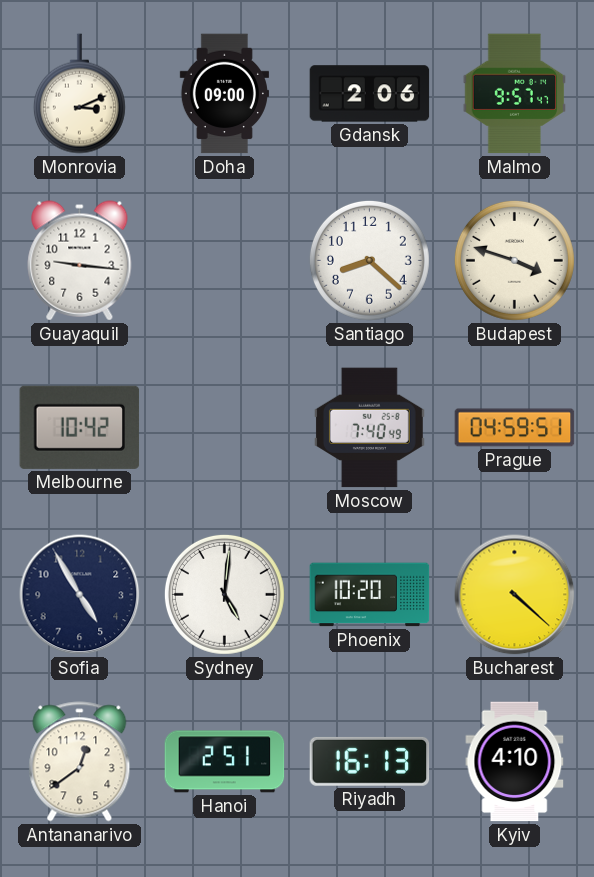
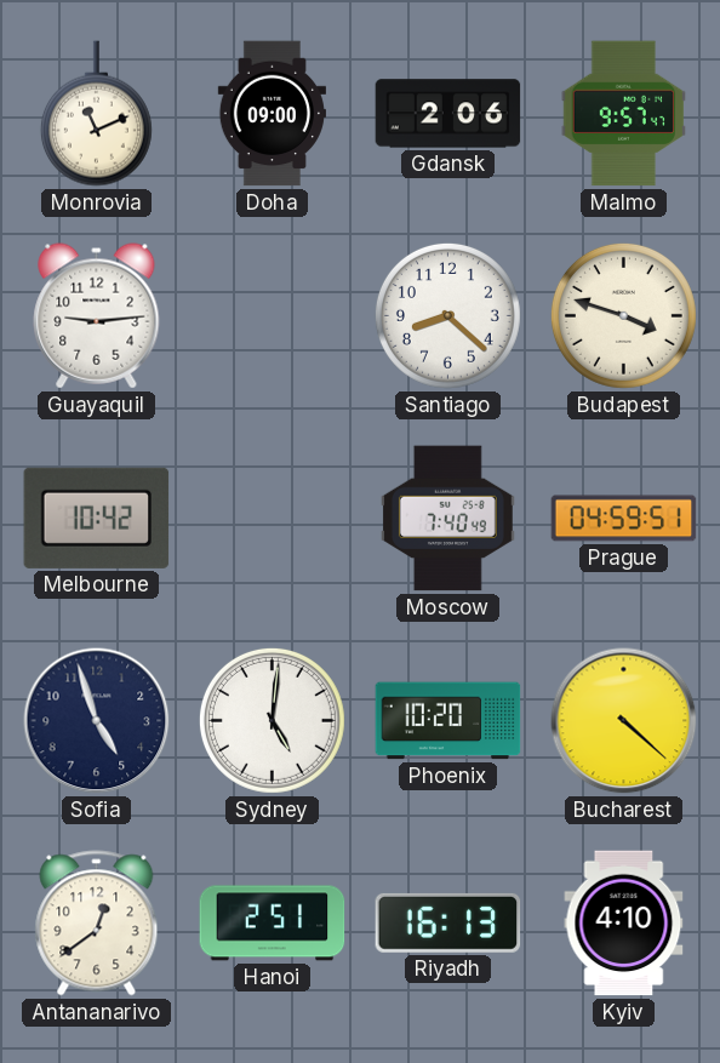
Monrovia: 3:11 -> 11:11 (96, 114)
Guayaquil: 9:16 -> 9:14 (97, 316)
Sofia: 4:55 -> 4:57 (97, 721)
